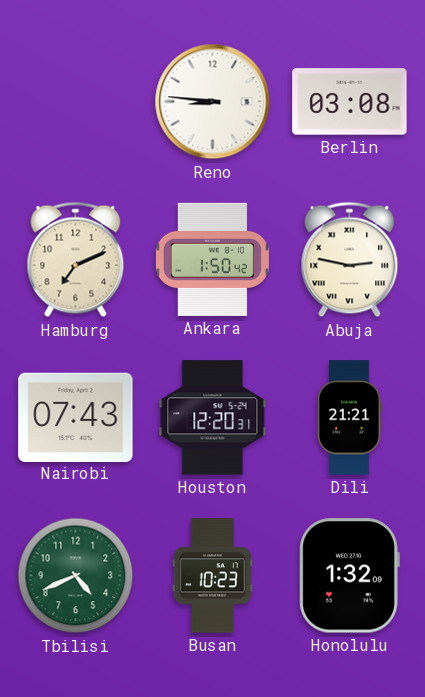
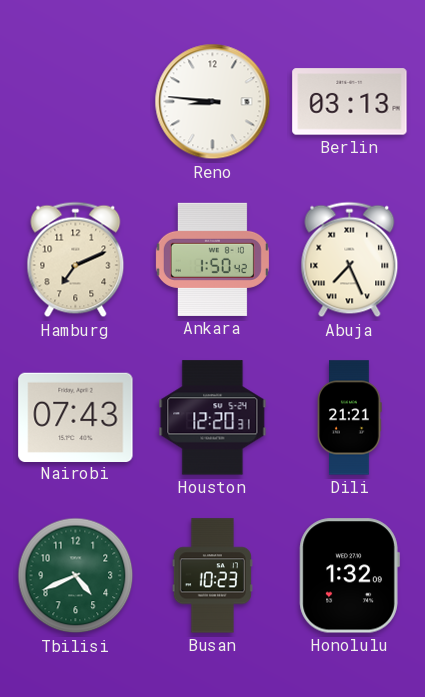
Berlin: 03:08 -> 03:13 (350, 102)
Abuja: 2:47 -> 7:26 (350, 260)
